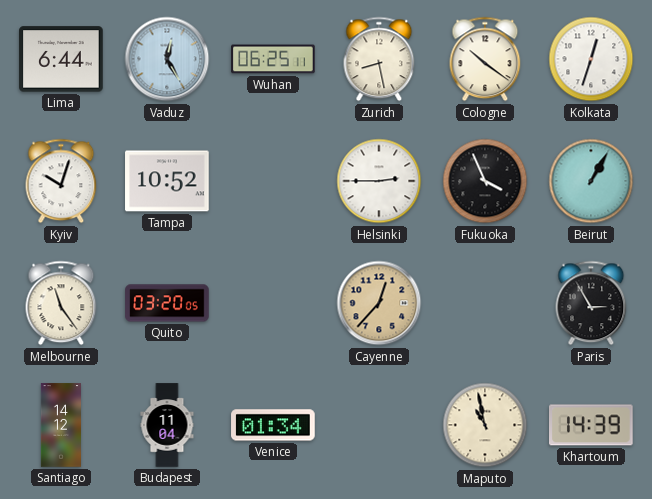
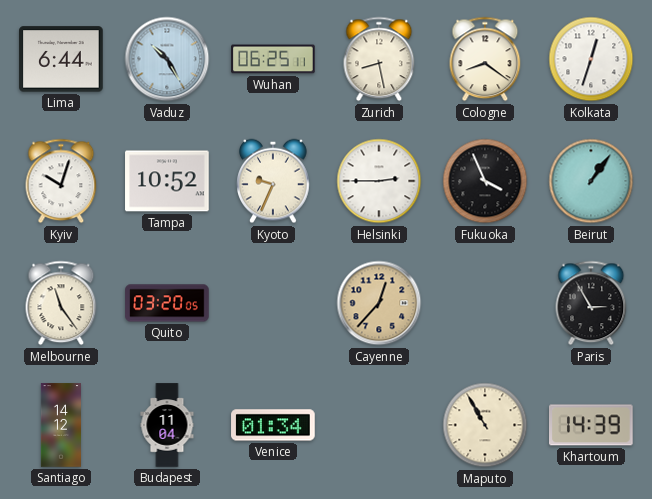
Vaduz: 12:25 -> 10:25 (167, 59)
Cologne: 10:21 -> 8:21 (485, 59)
Kyoto: none -> 9:34 (273, 181)
Beirut: 1:05 -> 1:06 (591, 181)
Maputo: 10:58 -> 10:55 (485, 425)
